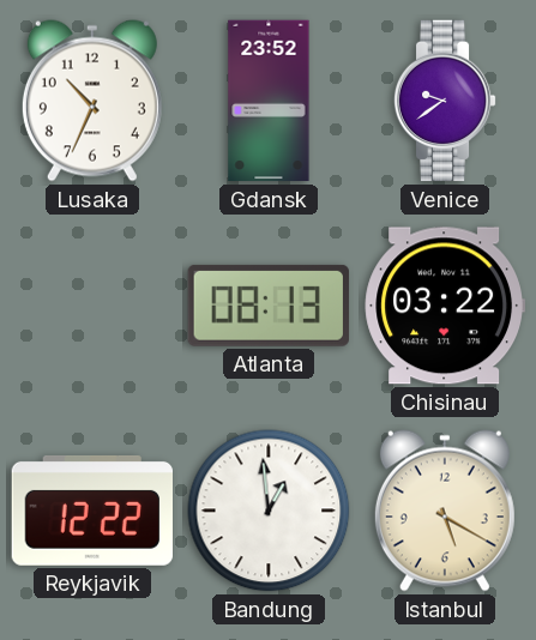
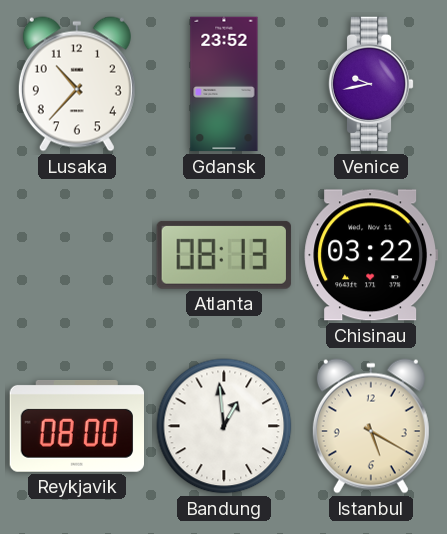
Lusaka: 10:34 -> 10:37 (77, 84)
Venice: 9:39 -> 9:43 (371, 84)
Reykjavik: 12:22 -> 08:00 (76, 426)
